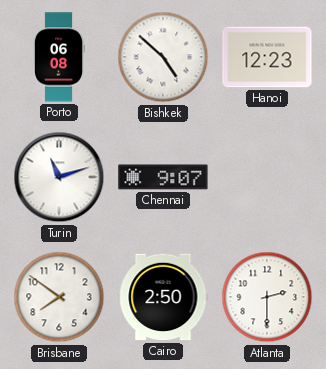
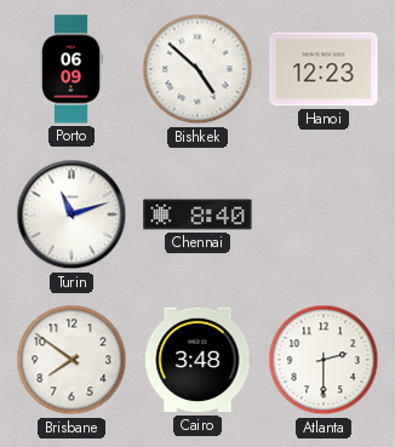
Porto: 06:08 -> 06:09 (70, 69)
Chennai: 9:07 -> 8:40 (198, 214)
Cairo: 2:50 -> 3:48 (198, 360)
